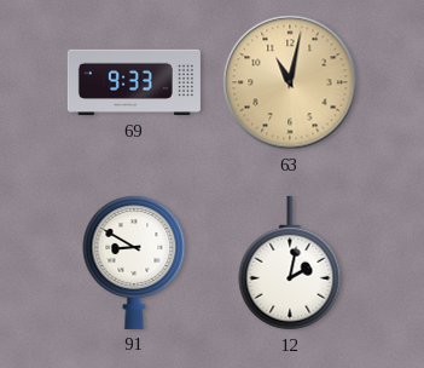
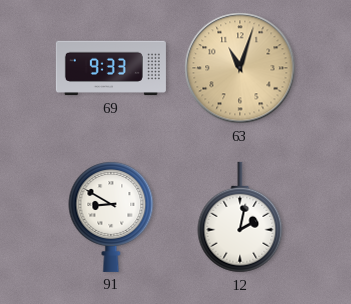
63: 11:02 -> 11:03 (240, 68)
